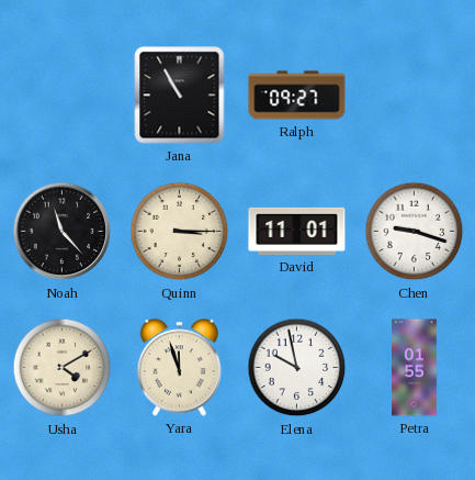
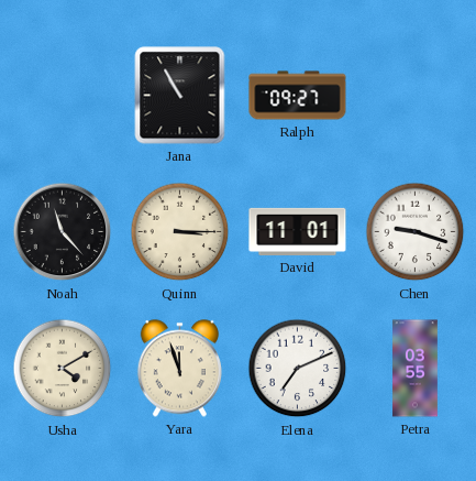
Elena: 9:58 -> 7:11 (298, 369)
Petra: 01:55 -> 03:55 (416, 369)
